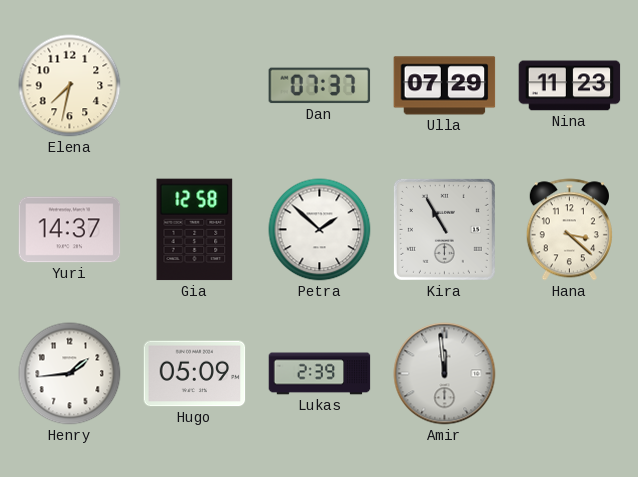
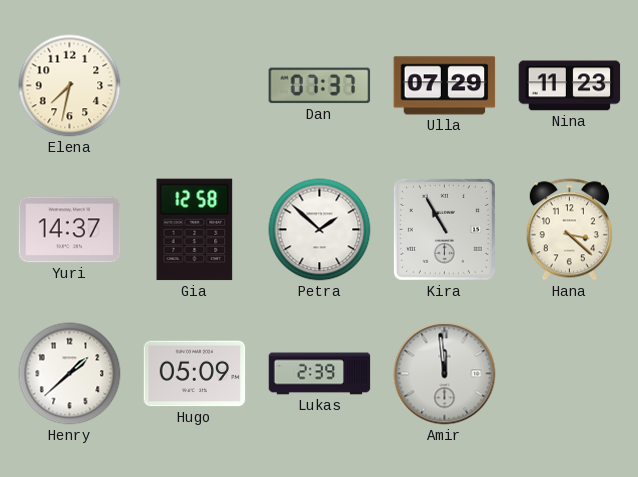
Henry: 1:44 -> 1:38 (70, 374)
